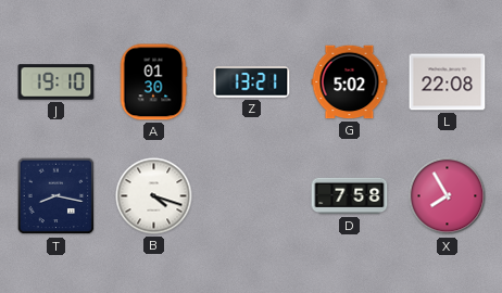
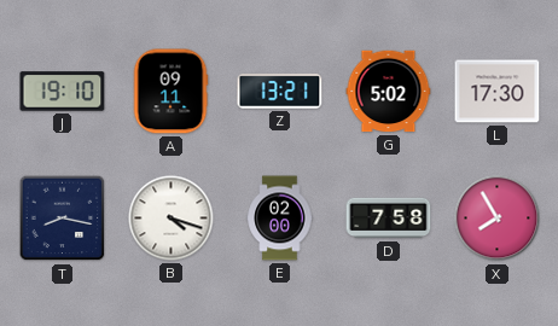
A: 01:30 -> 09:11 (170, 92)
L: 22:08 -> 17:30 (498, 92)
E: none -> 02:00 (280, 219)
